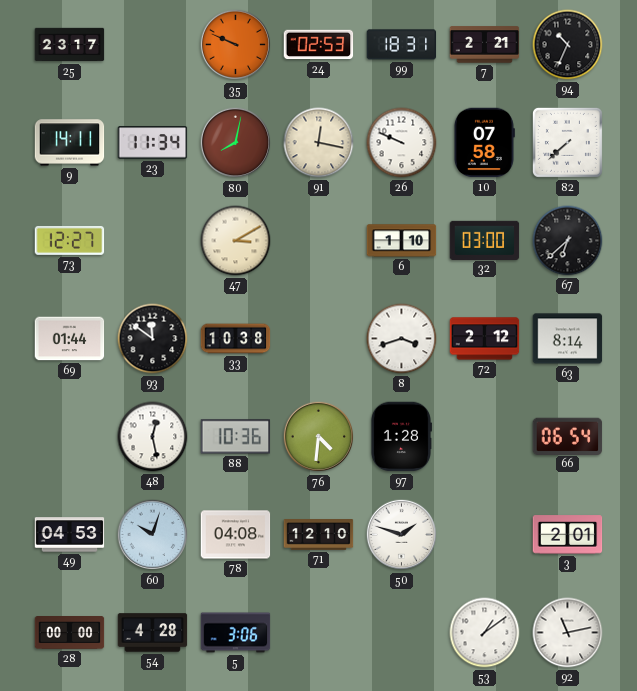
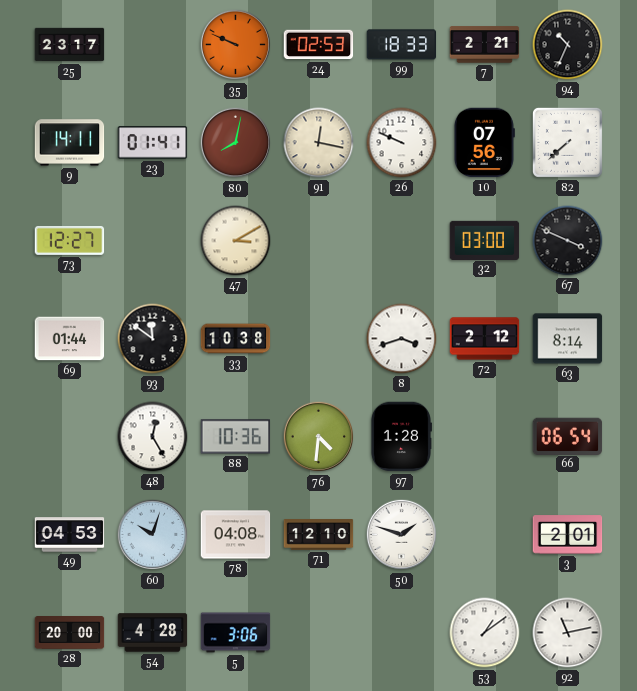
99: 18:31 -> 18:33 (402, 45)
23: 11:34 -> 01:41 (153, 143)
10: 07:58 -> 07:56 (484, 143)
6: 1:10 -> none (402, 241)
67: 6:38 -> 3:49 (568, 241)
48: 12:28 -> 12:25 (153, 437)
28: 00:00 -> 20:00 (70, 633)
